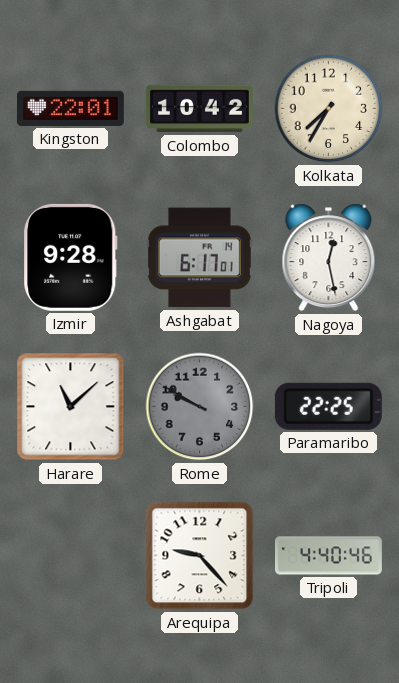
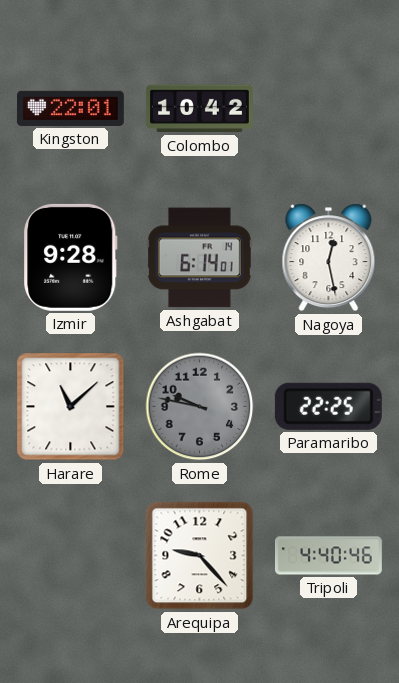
Kolkata: 7:35 -> none (329, 109)
Ashgabat: 6:17 -> 6:14 (199, 258)
Rome: 9:50 -> 9:47 (200, 407)
